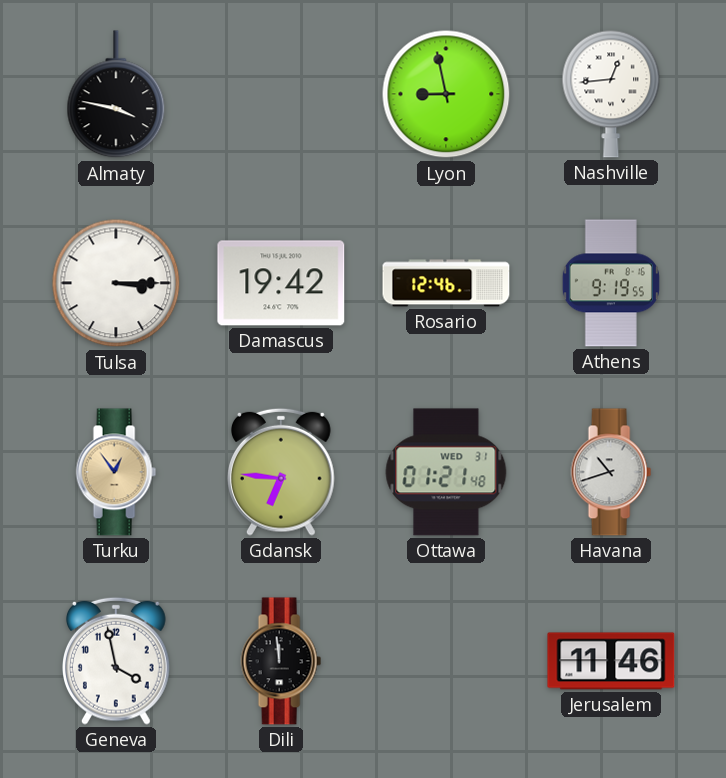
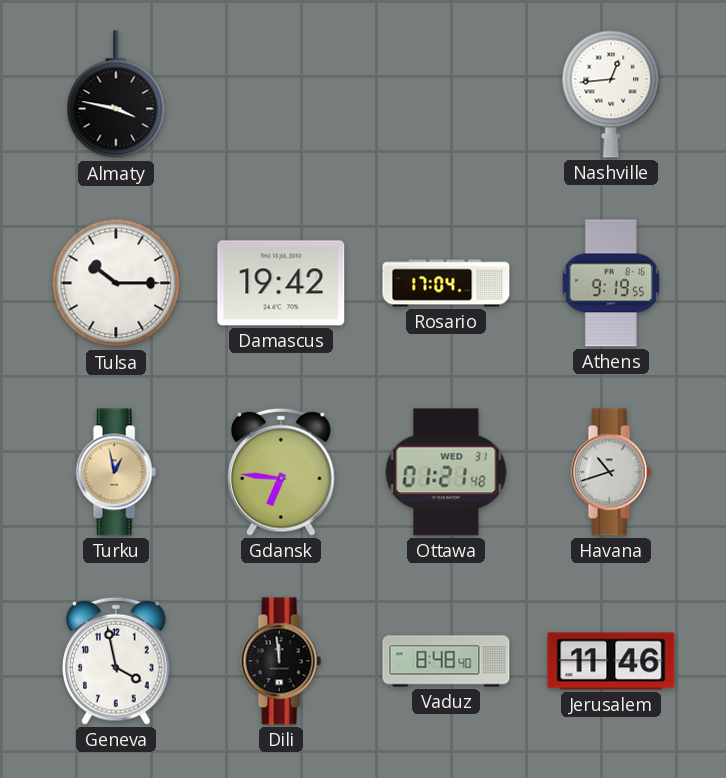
Lyon: 8:58 -> none (446, 94)
Tulsa: 3:15 -> 10:15 (116, 283)
Rosario: 12:46 -> 17:04 (446, 283)
Turku: 12:54 -> 12:58 (116, 472)
Vaduz: none -> 8:48 (446, 661)
